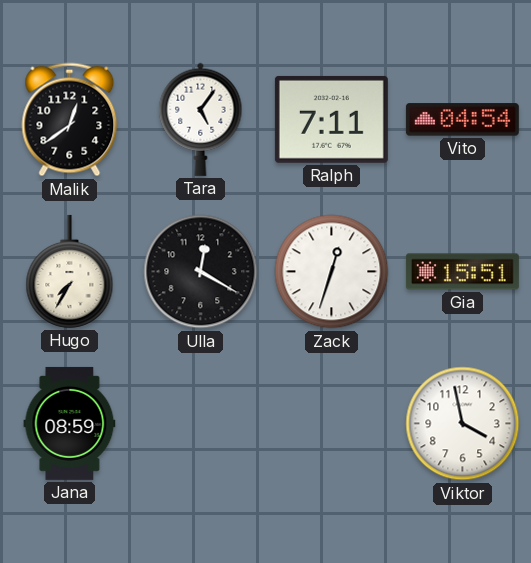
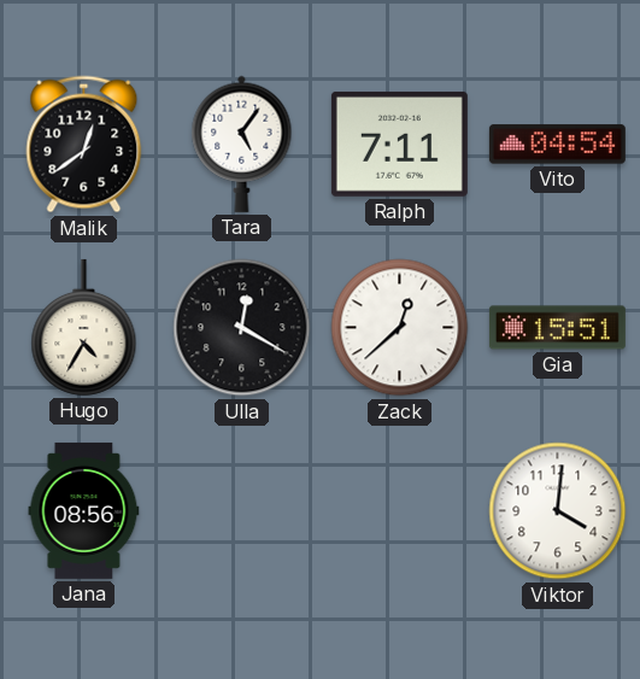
Hugo: 7:35 -> 4:35 (84, 327)
Zack: 12:33 -> 12:38 (400, 328)
Jana: 08:59 -> 08:56 (84, 510)
Viktor: 3:58 -> 4:01 (558, 511)
